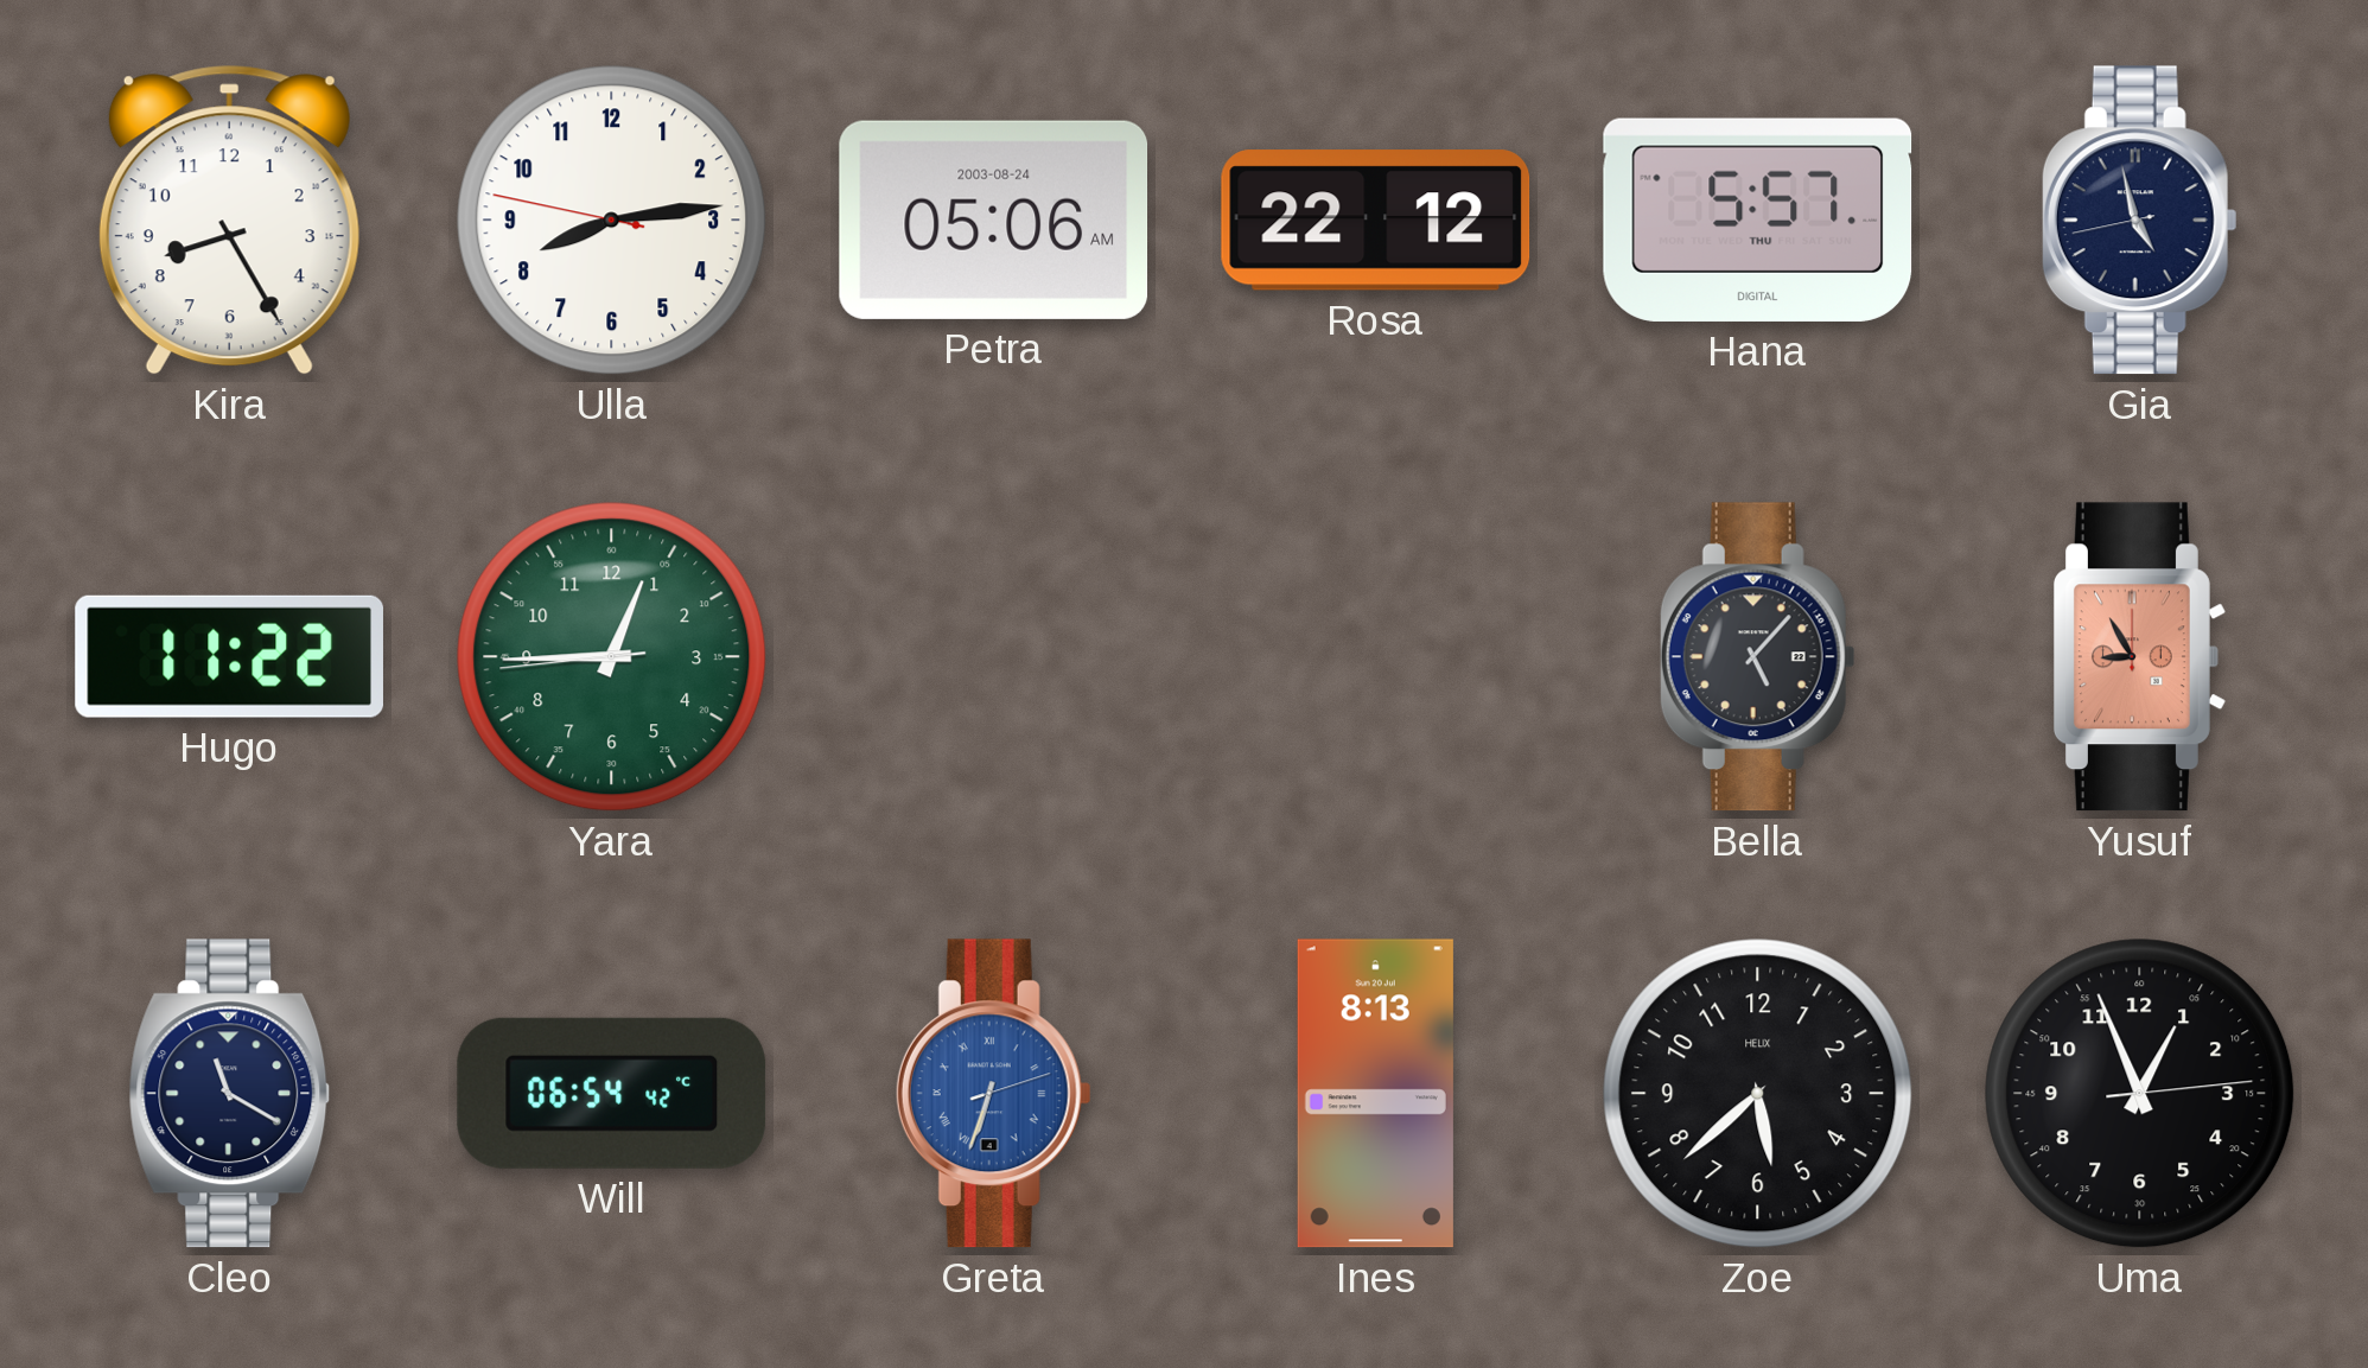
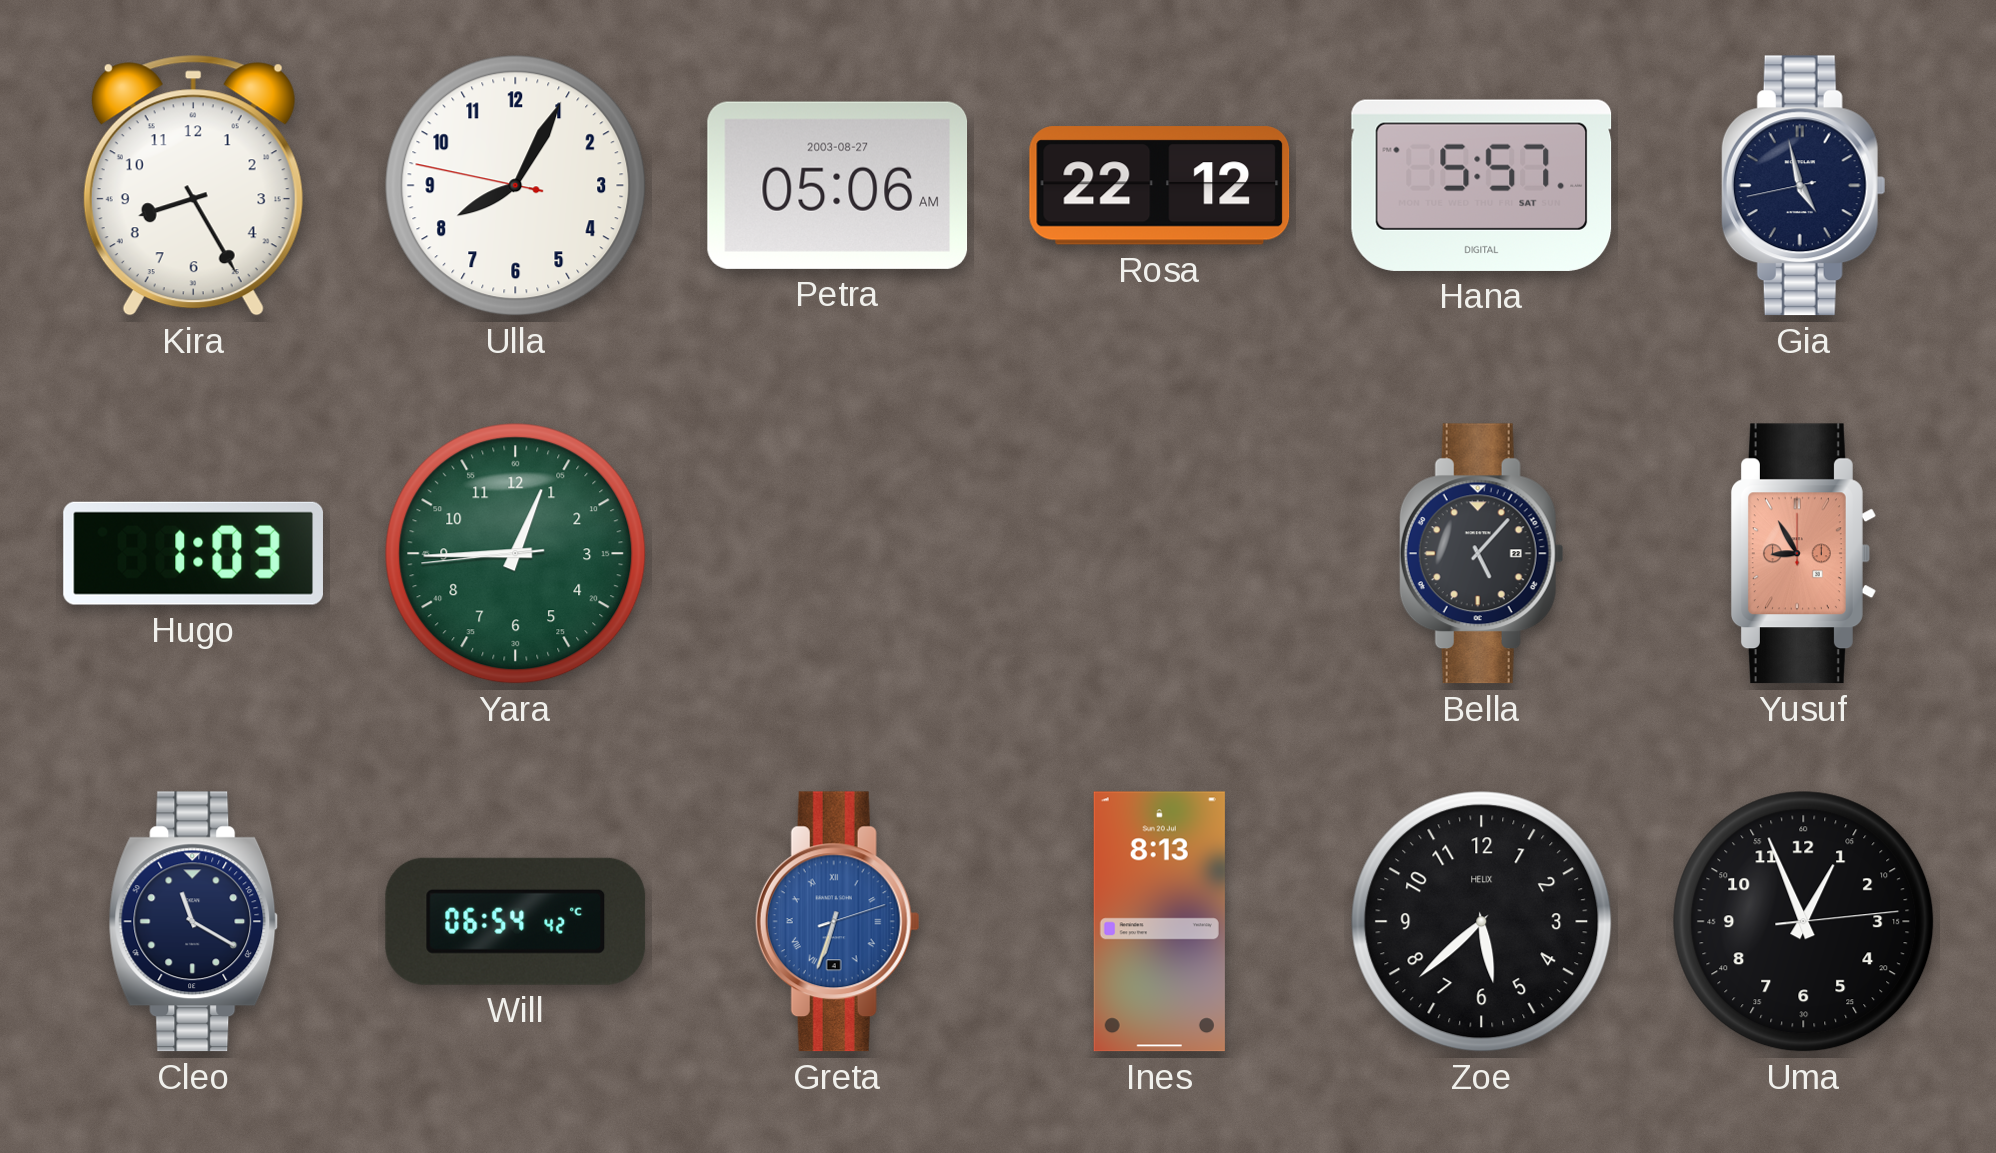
Ulla: 8:13 -> 8:04 (516, 186)
Petra date: 2003-08-24 -> 2003-08-27 (838, 185)
Hana date: THU -> SAT (1482, 185)
Hugo: 11:22 -> 1:03 (193, 553)
